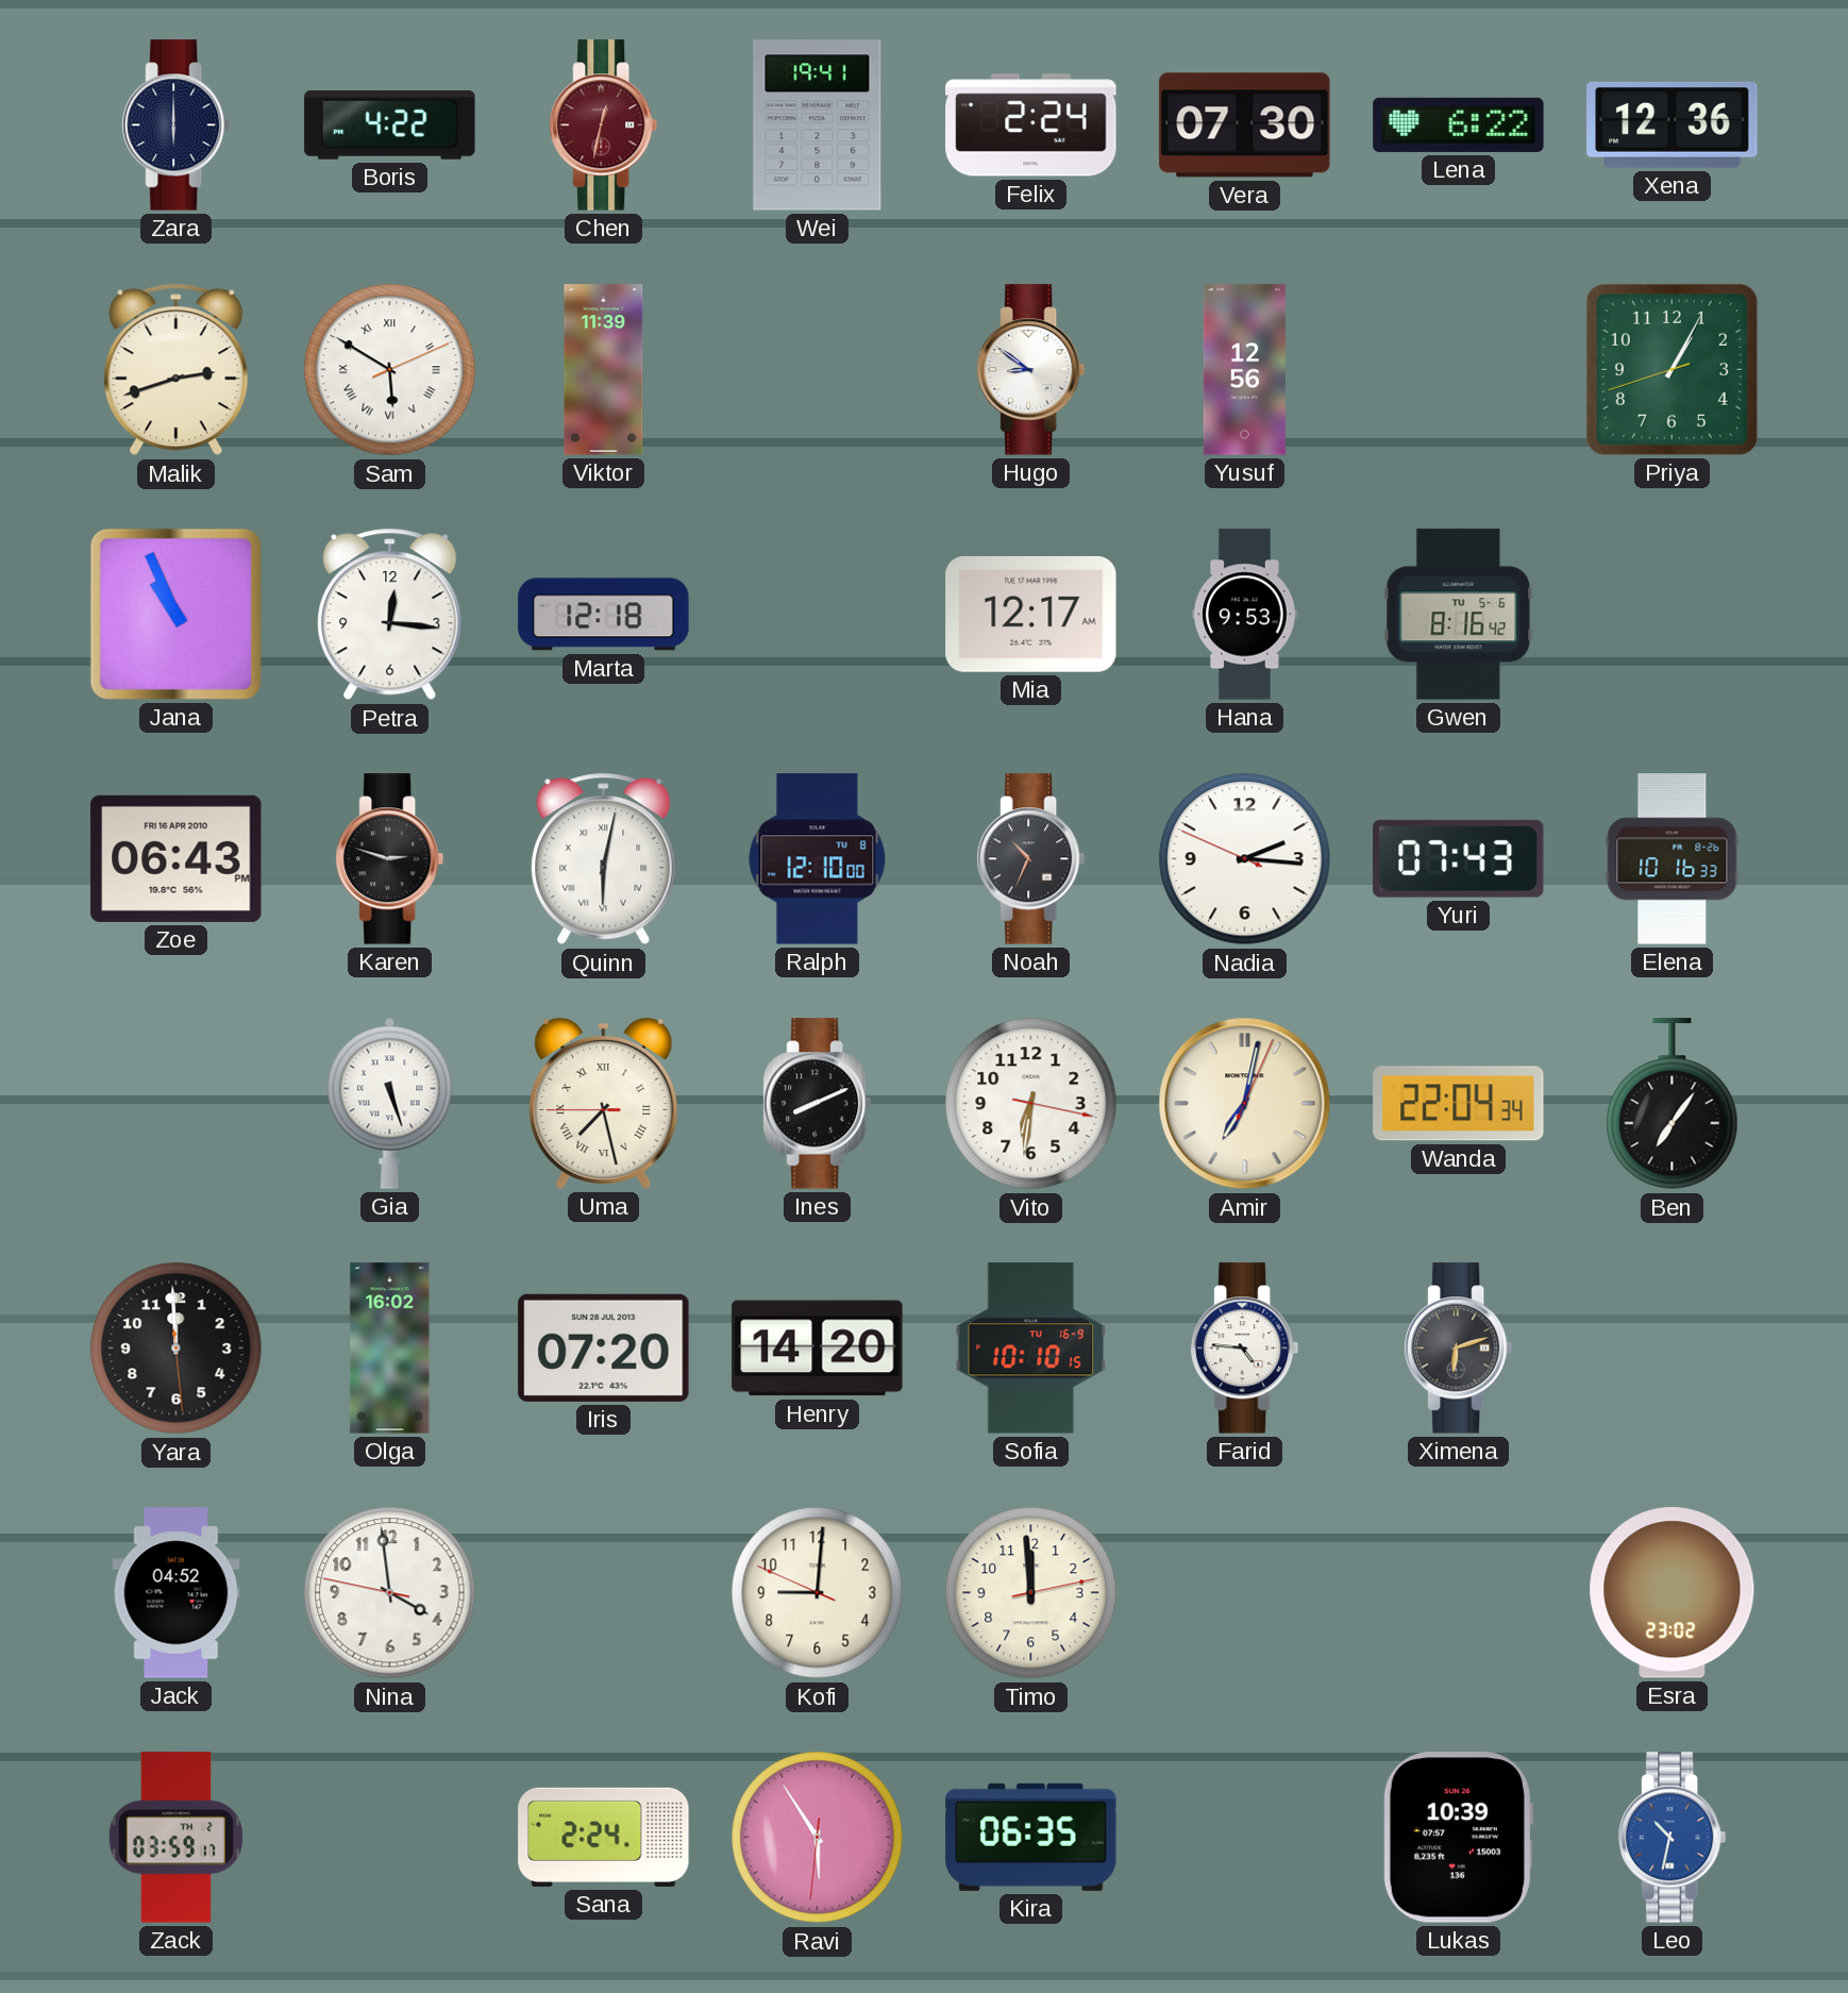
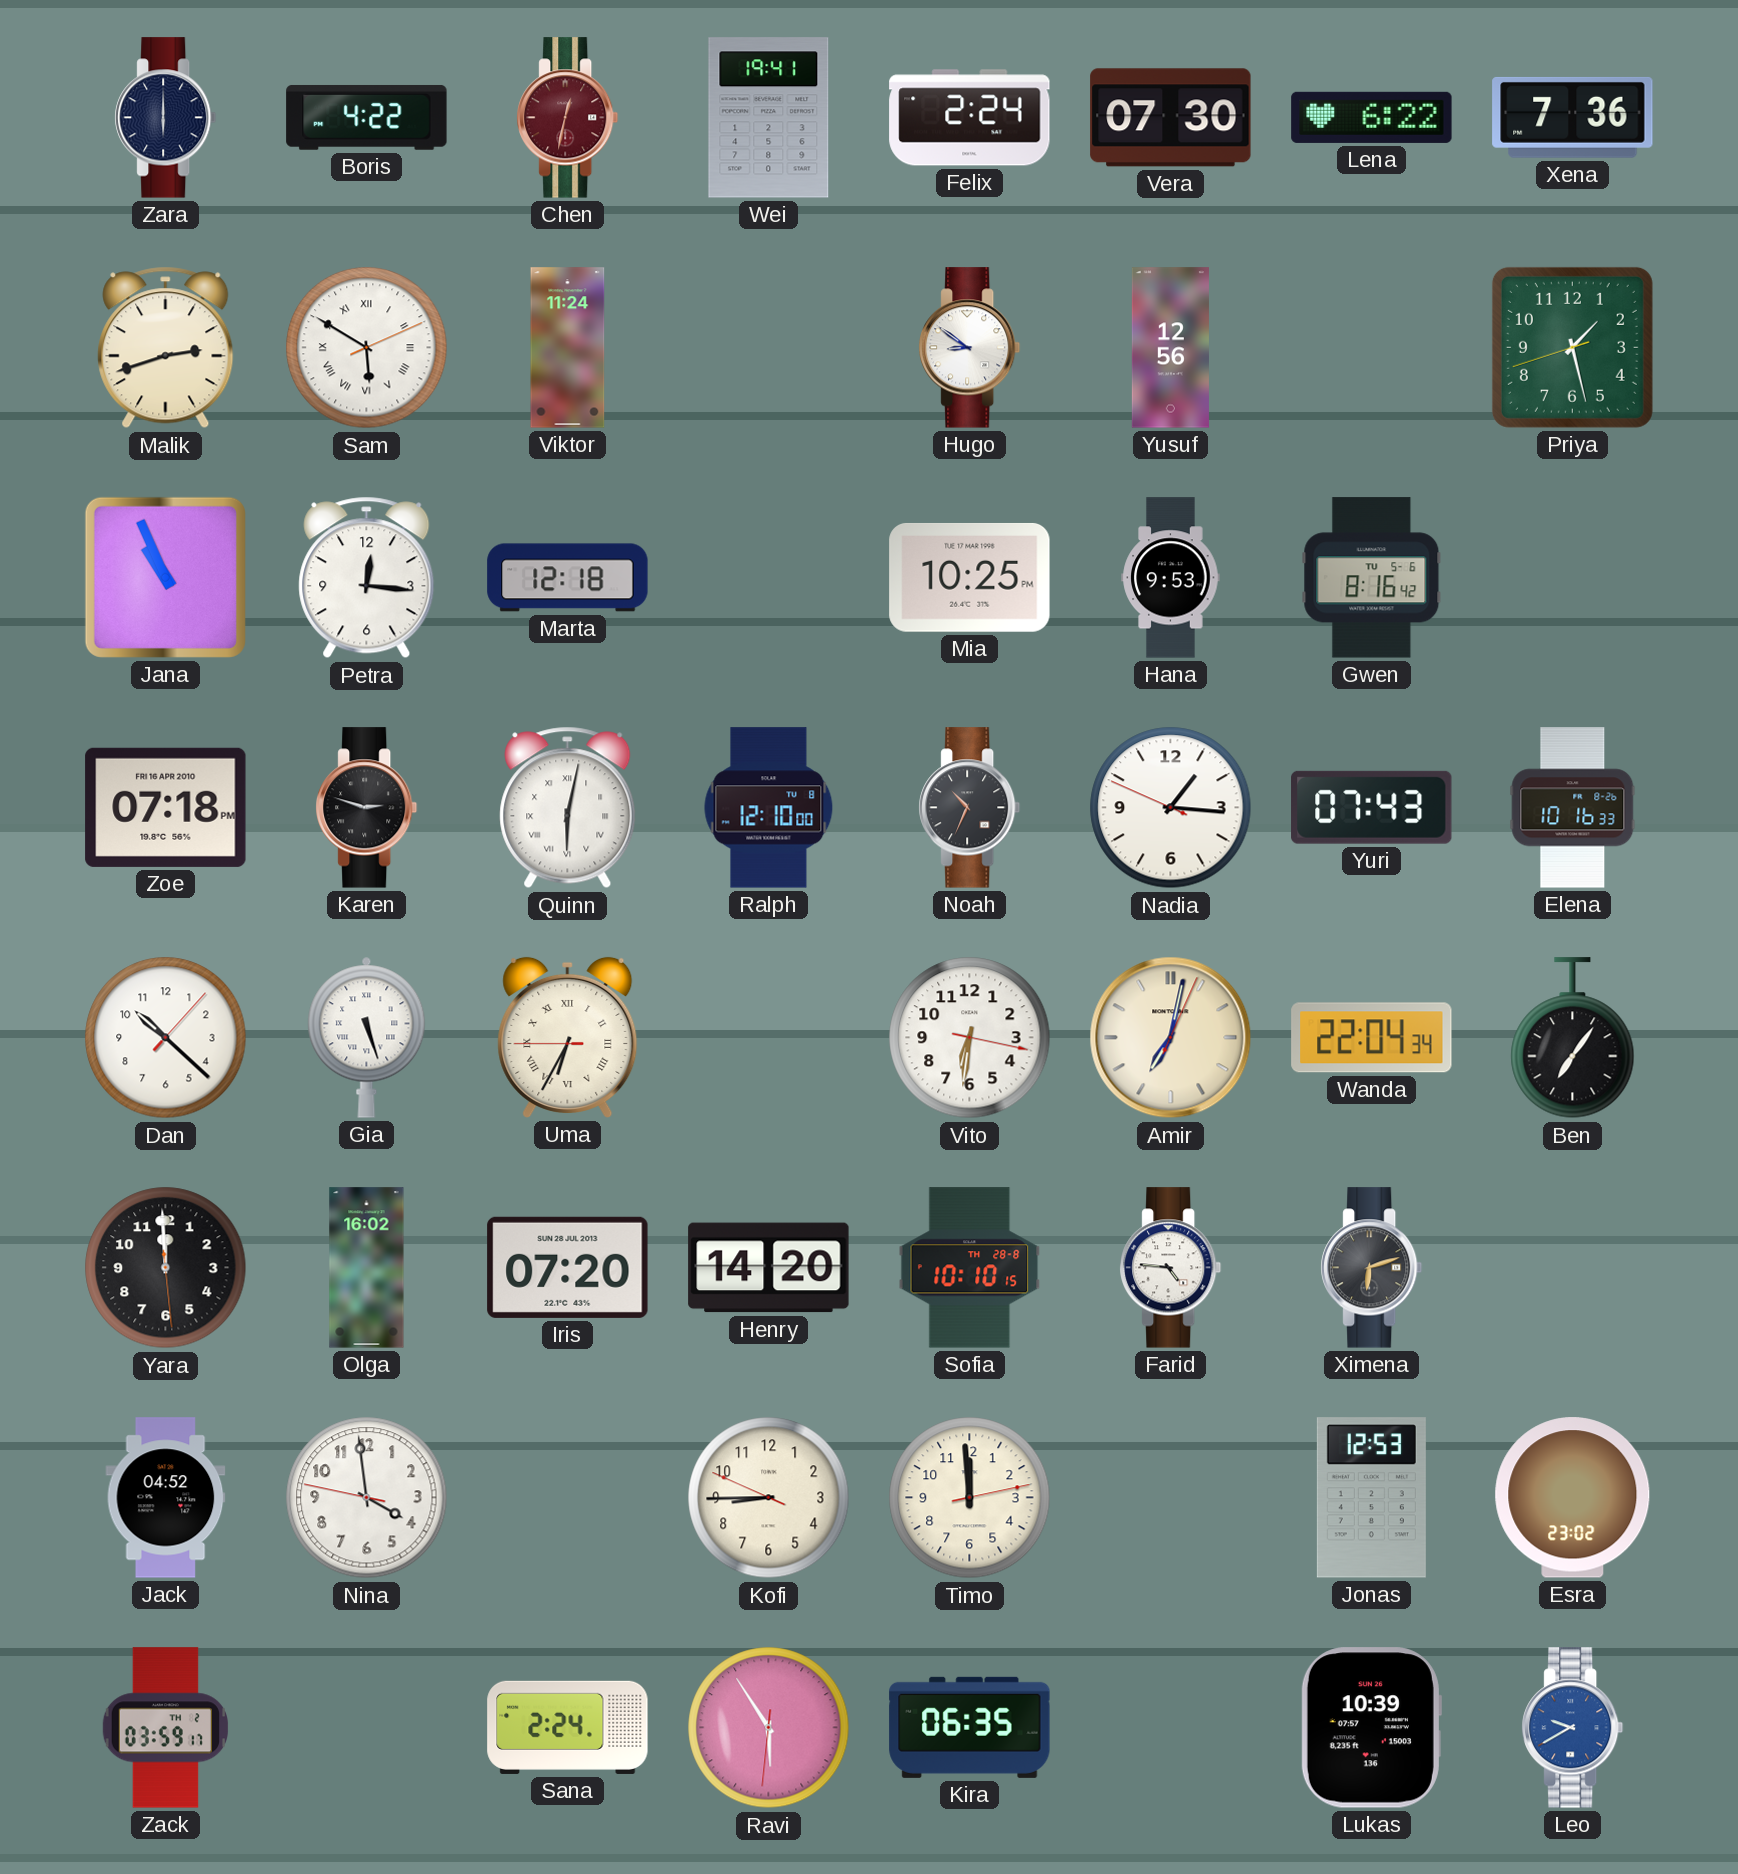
Xena: 12:36 -> 7:36 (1573, 117)
Viktor: 11:39 -> 11:24 (568, 348)
Priya: 1:04 -> 1:27 (1572, 347)
Mia: 12:17 -> 10:25 (970, 577)
Zoe: 06:43 -> 07:18 (166, 807)
Nadia: 2:15 -> 1:15 (1171, 808)
Dan: none -> 10:22 (166, 1038)
Uma: 7:27 -> 6:34 (568, 1037)
Ines: 8:11 -> none (818, 1104)
Sofia date: TU 16-9 -> TH 28-8 (970, 1268)
Kofi: 9:00 -> 8:44 (769, 1498)
Jonas: none -> 12:53 (1371, 1498)
Leo: 10:32 -> 9:40 (1573, 1728)
